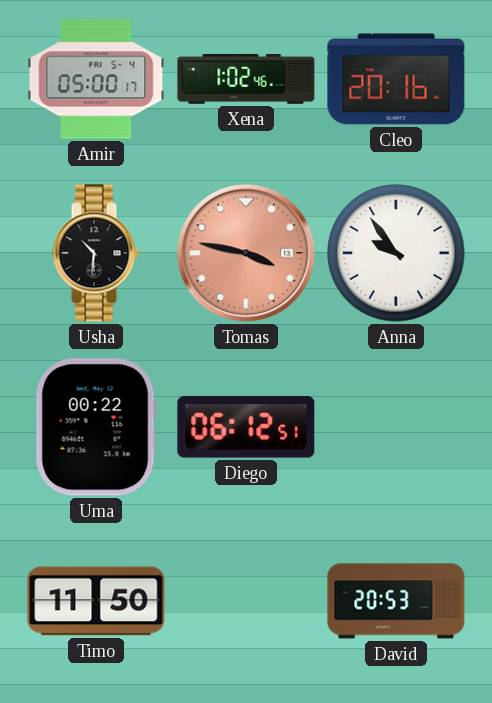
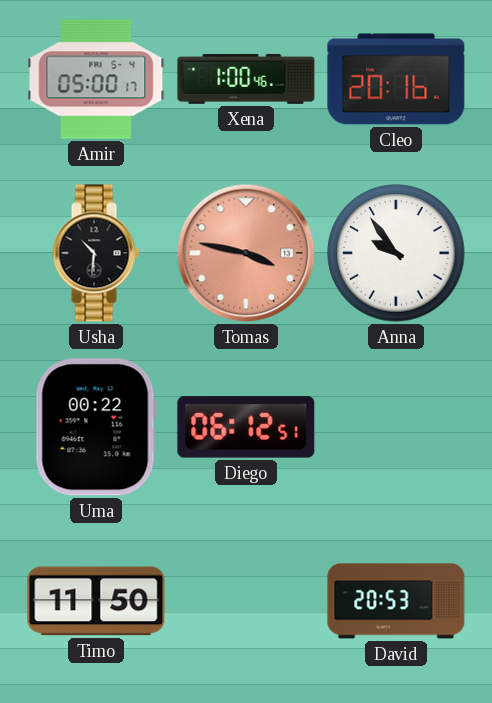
Xena: 1:02 -> 1:00 (246, 79)
